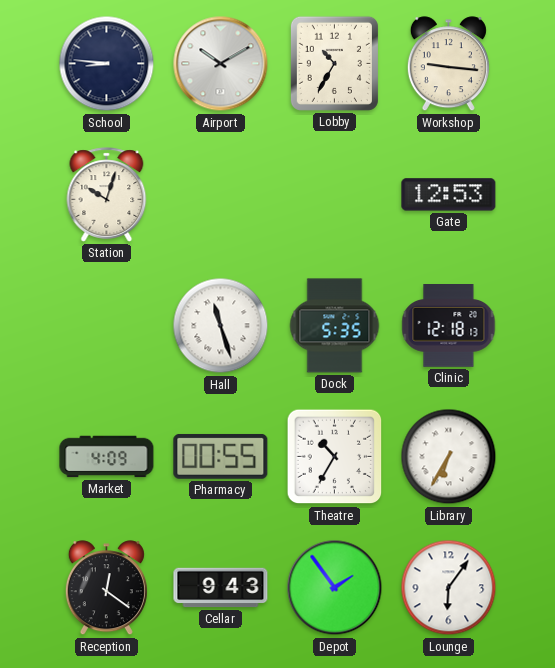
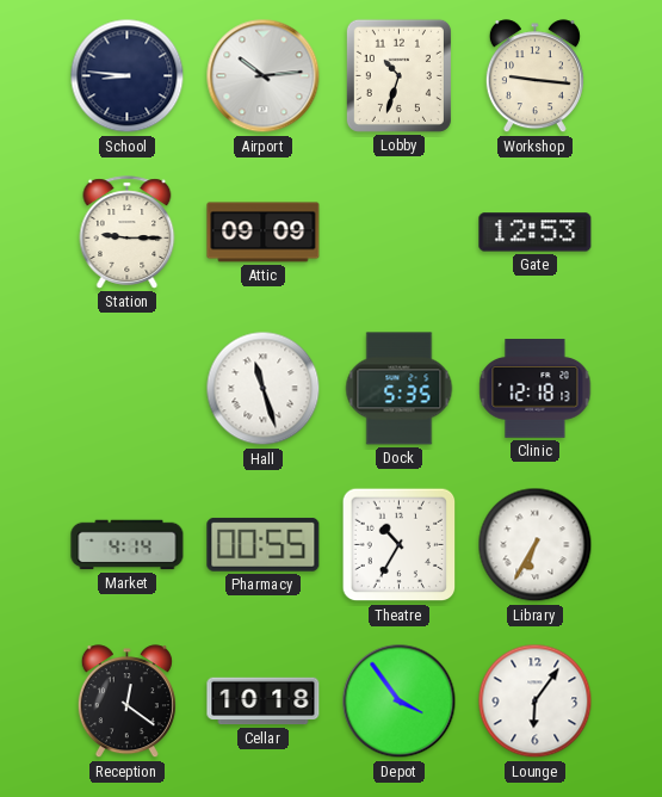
Airport: 10:10 -> 10:14 (264, 76)
Lobby: 10:35 -> 10:33 (398, 75)
Station: 10:03 -> 9:15 (128, 233)
Attic: none -> 09:09 (264, 233)
Market: 4:09 -> 4:14 (128, 545)
Cellar: 9:43 -> 10:18 (264, 702)
Depot: 1:54 -> 3:54 (400, 702)
